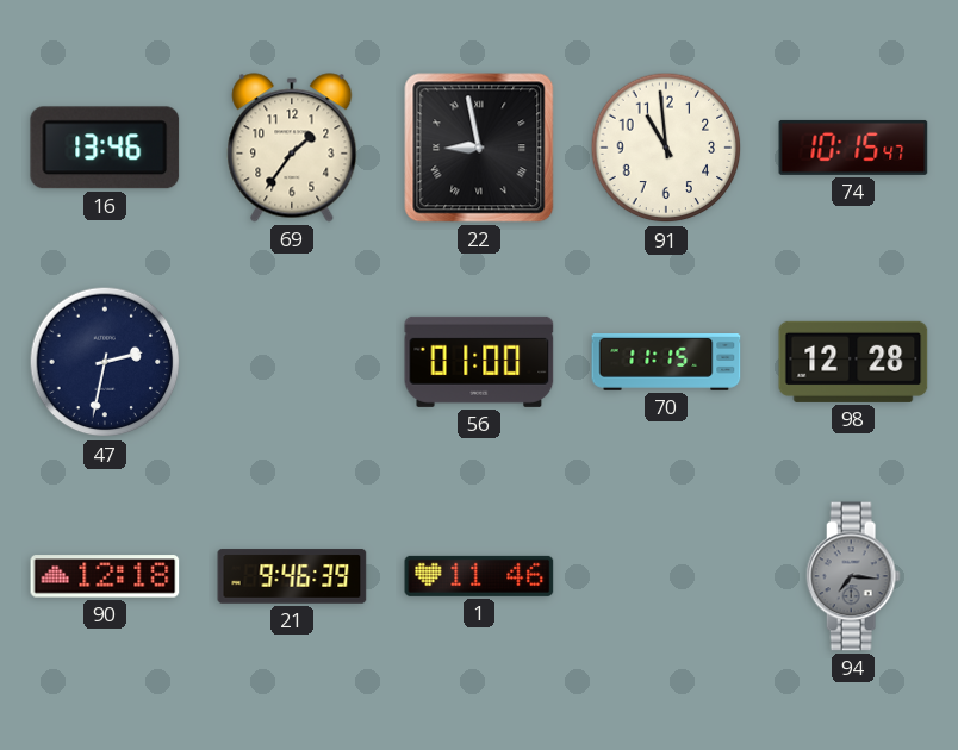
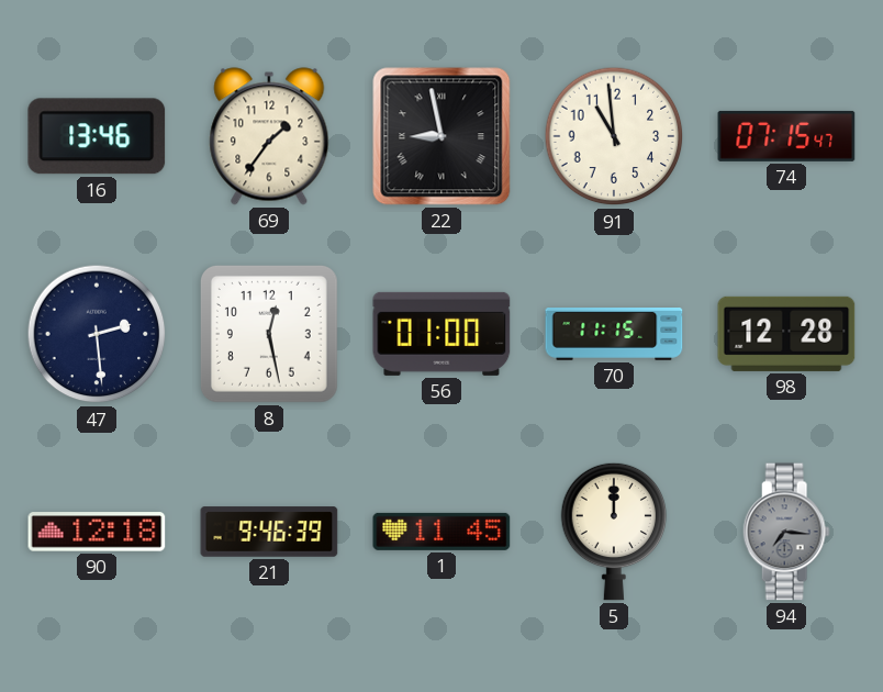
74: 10:15 -> 07:15 (786, 136)
47: 2:32 -> 2:29 (97, 334)
8: none -> 12:28 (269, 334)
1: 11:46 -> 11:45 (441, 532)
5: none -> 12:00 (614, 532)
